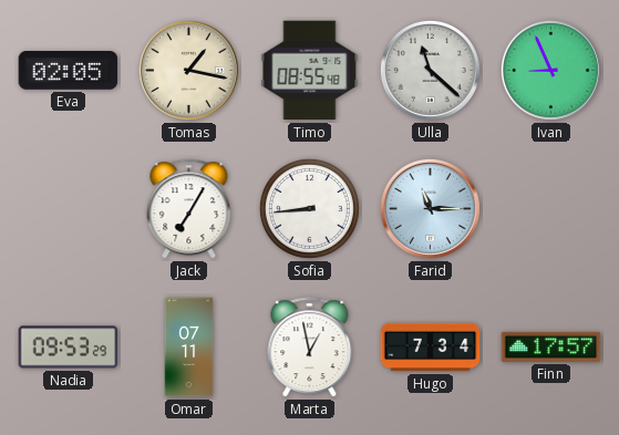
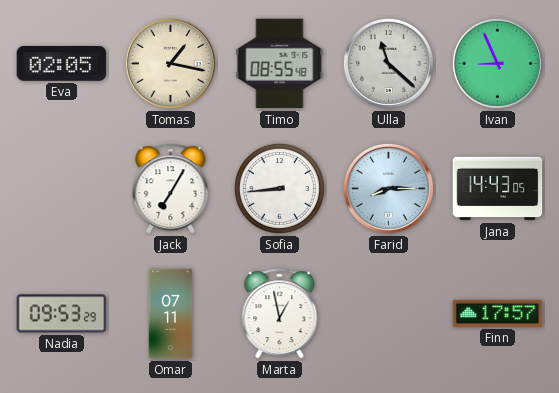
Farid: 11:15 -> 8:15 (388, 188)
Jana: none -> 14:43 (498, 189)
Hugo: 7:34 -> none (431, 348)
